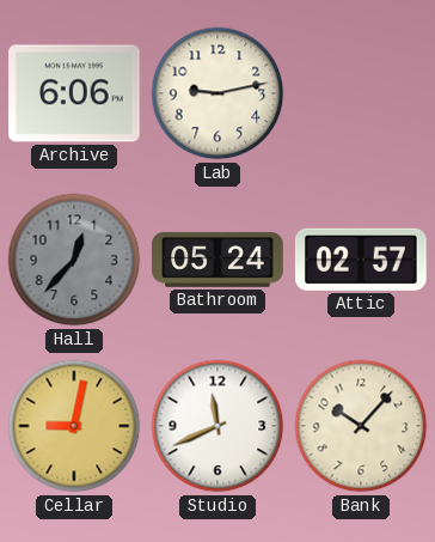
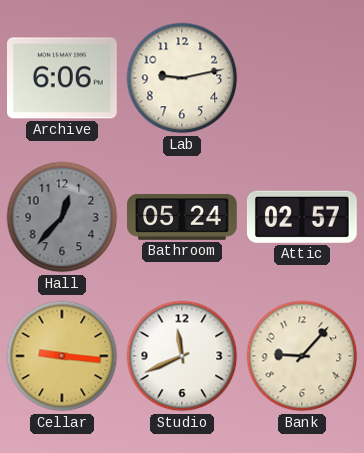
Cellar: 9:02 -> 9:16 (62, 356)
Bank: 10:07 -> 9:07 (302, 356)
